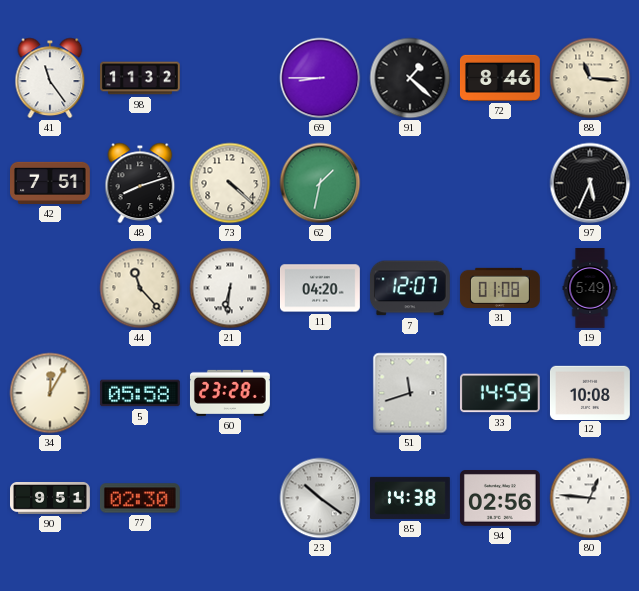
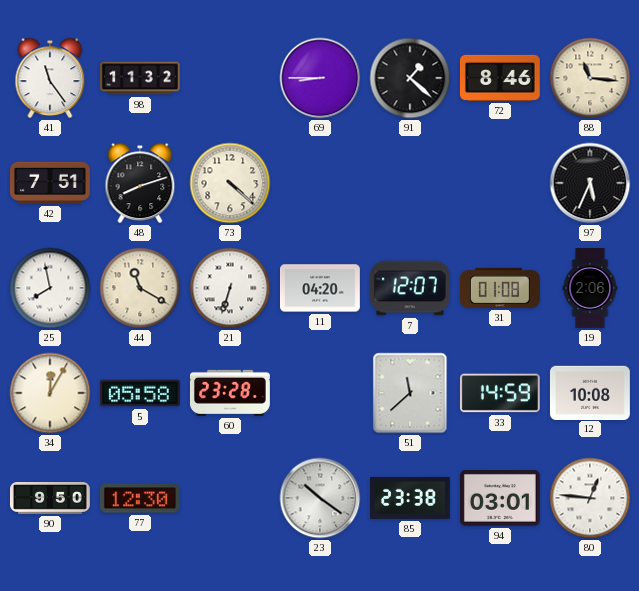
62: 1:32 -> none (320, 183)
25: none -> 7:58 (50, 288)
44: 11:23 -> 11:20 (140, 288)
21: 6:31 -> 6:33 (230, 288)
19: 5:49 -> 2:06 (590, 289)
51: 11:42 -> 11:38 (410, 393)
90: 9:51 -> 9:50 (51, 499)
77: 02:30 -> 12:30 (140, 498)
85: 14:38 -> 23:38 (411, 498)
94: 02:56 -> 03:01 (500, 499)
